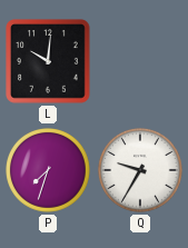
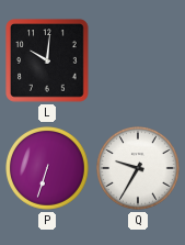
P: 7:33 -> 6:33 (48, 169)
